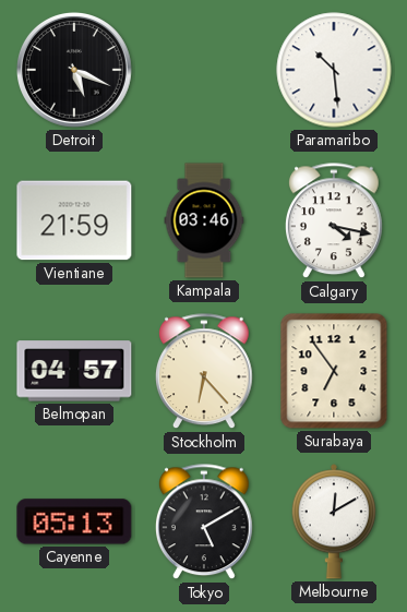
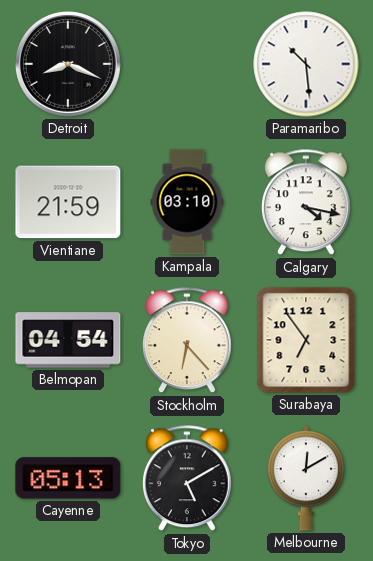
Detroit: 5:19 -> 8:19 (68, 64)
Kampala: 03:46 -> 03:10 (187, 202)
Belmopan: 04:57 -> 04:54 (68, 340)
